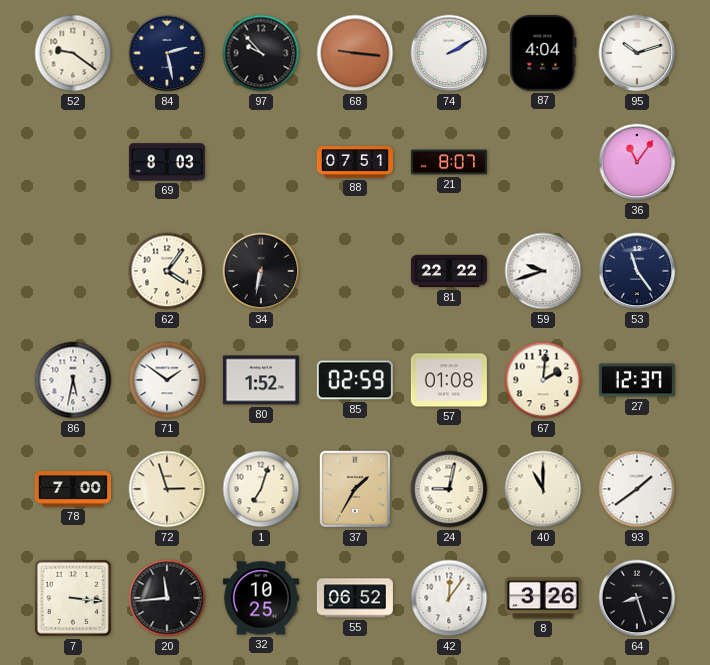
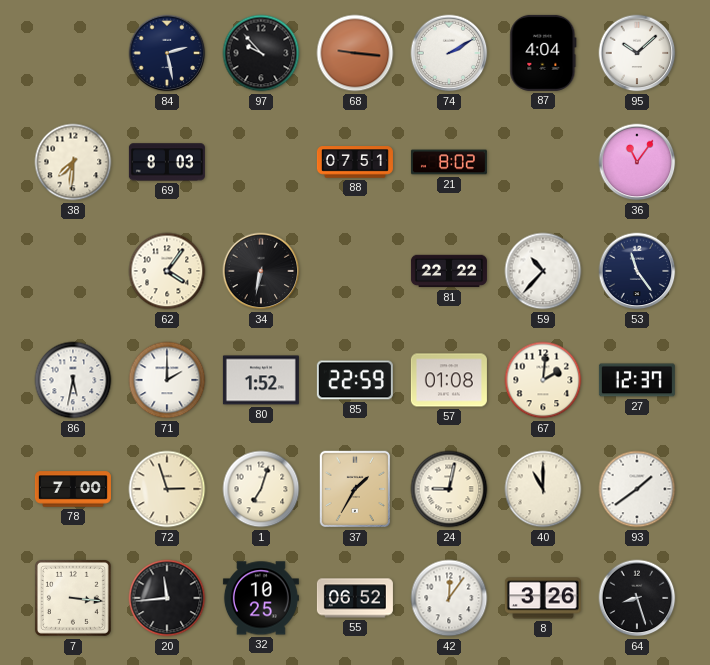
52: 9:21 -> none (73, 53)
95: 10:12 -> 10:08 (637, 53)
38: none -> 7:31 (73, 162)
21: 8:07 -> 8:02 (449, 162)
59: 9:42 -> 10:37 (543, 271)
71: 1:51 -> 2:00 (167, 380)
85: 02:59 -> 22:59 (355, 380)
